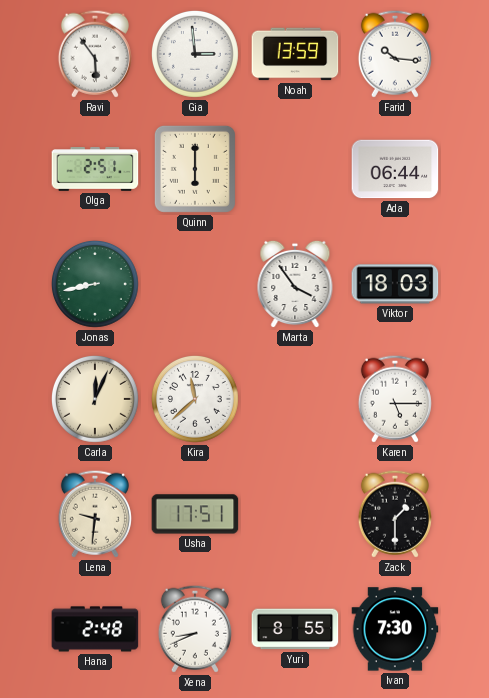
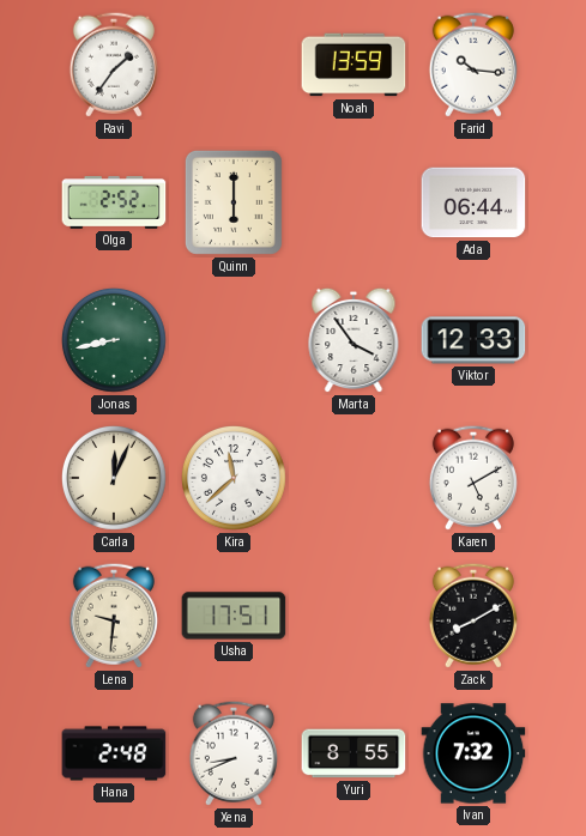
Ravi: 5:54 -> 1:36 (114, 65)
Gia: 2:59 -> none (195, 54)
Olga: 2:51 -> 2:52 (114, 202)
Viktor: 18:03 -> 12:33 (473, 340)
Karen: 5:15 -> 5:10 (473, 478)
Zack: 1:30 -> 8:10 (473, 616)
Ivan: 7:30 -> 7:32 (473, 753)
